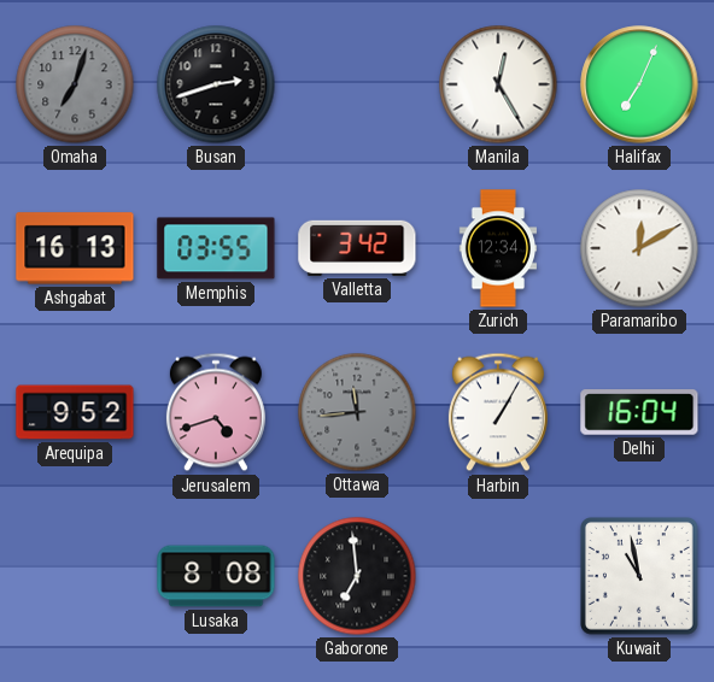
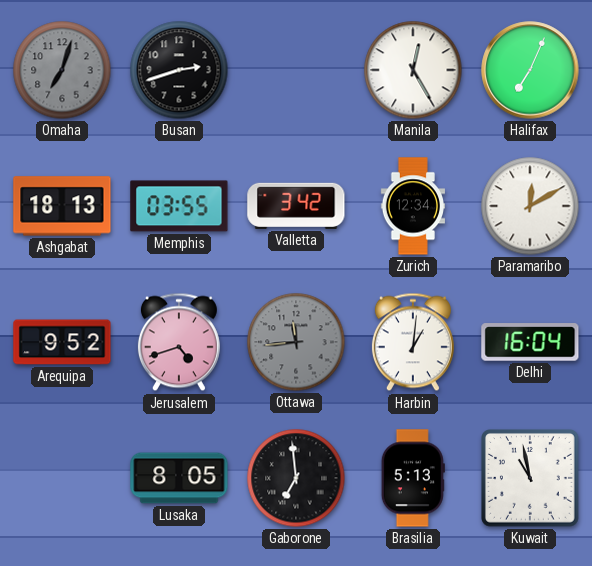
Ashgabat: 16:13 -> 18:13 (62, 206)
Harbin: 1:05 -> 1:01 (413, 342)
Lusaka: 8:08 -> 8:05 (179, 478)
Brasilia: none -> 5:13 (413, 478)
